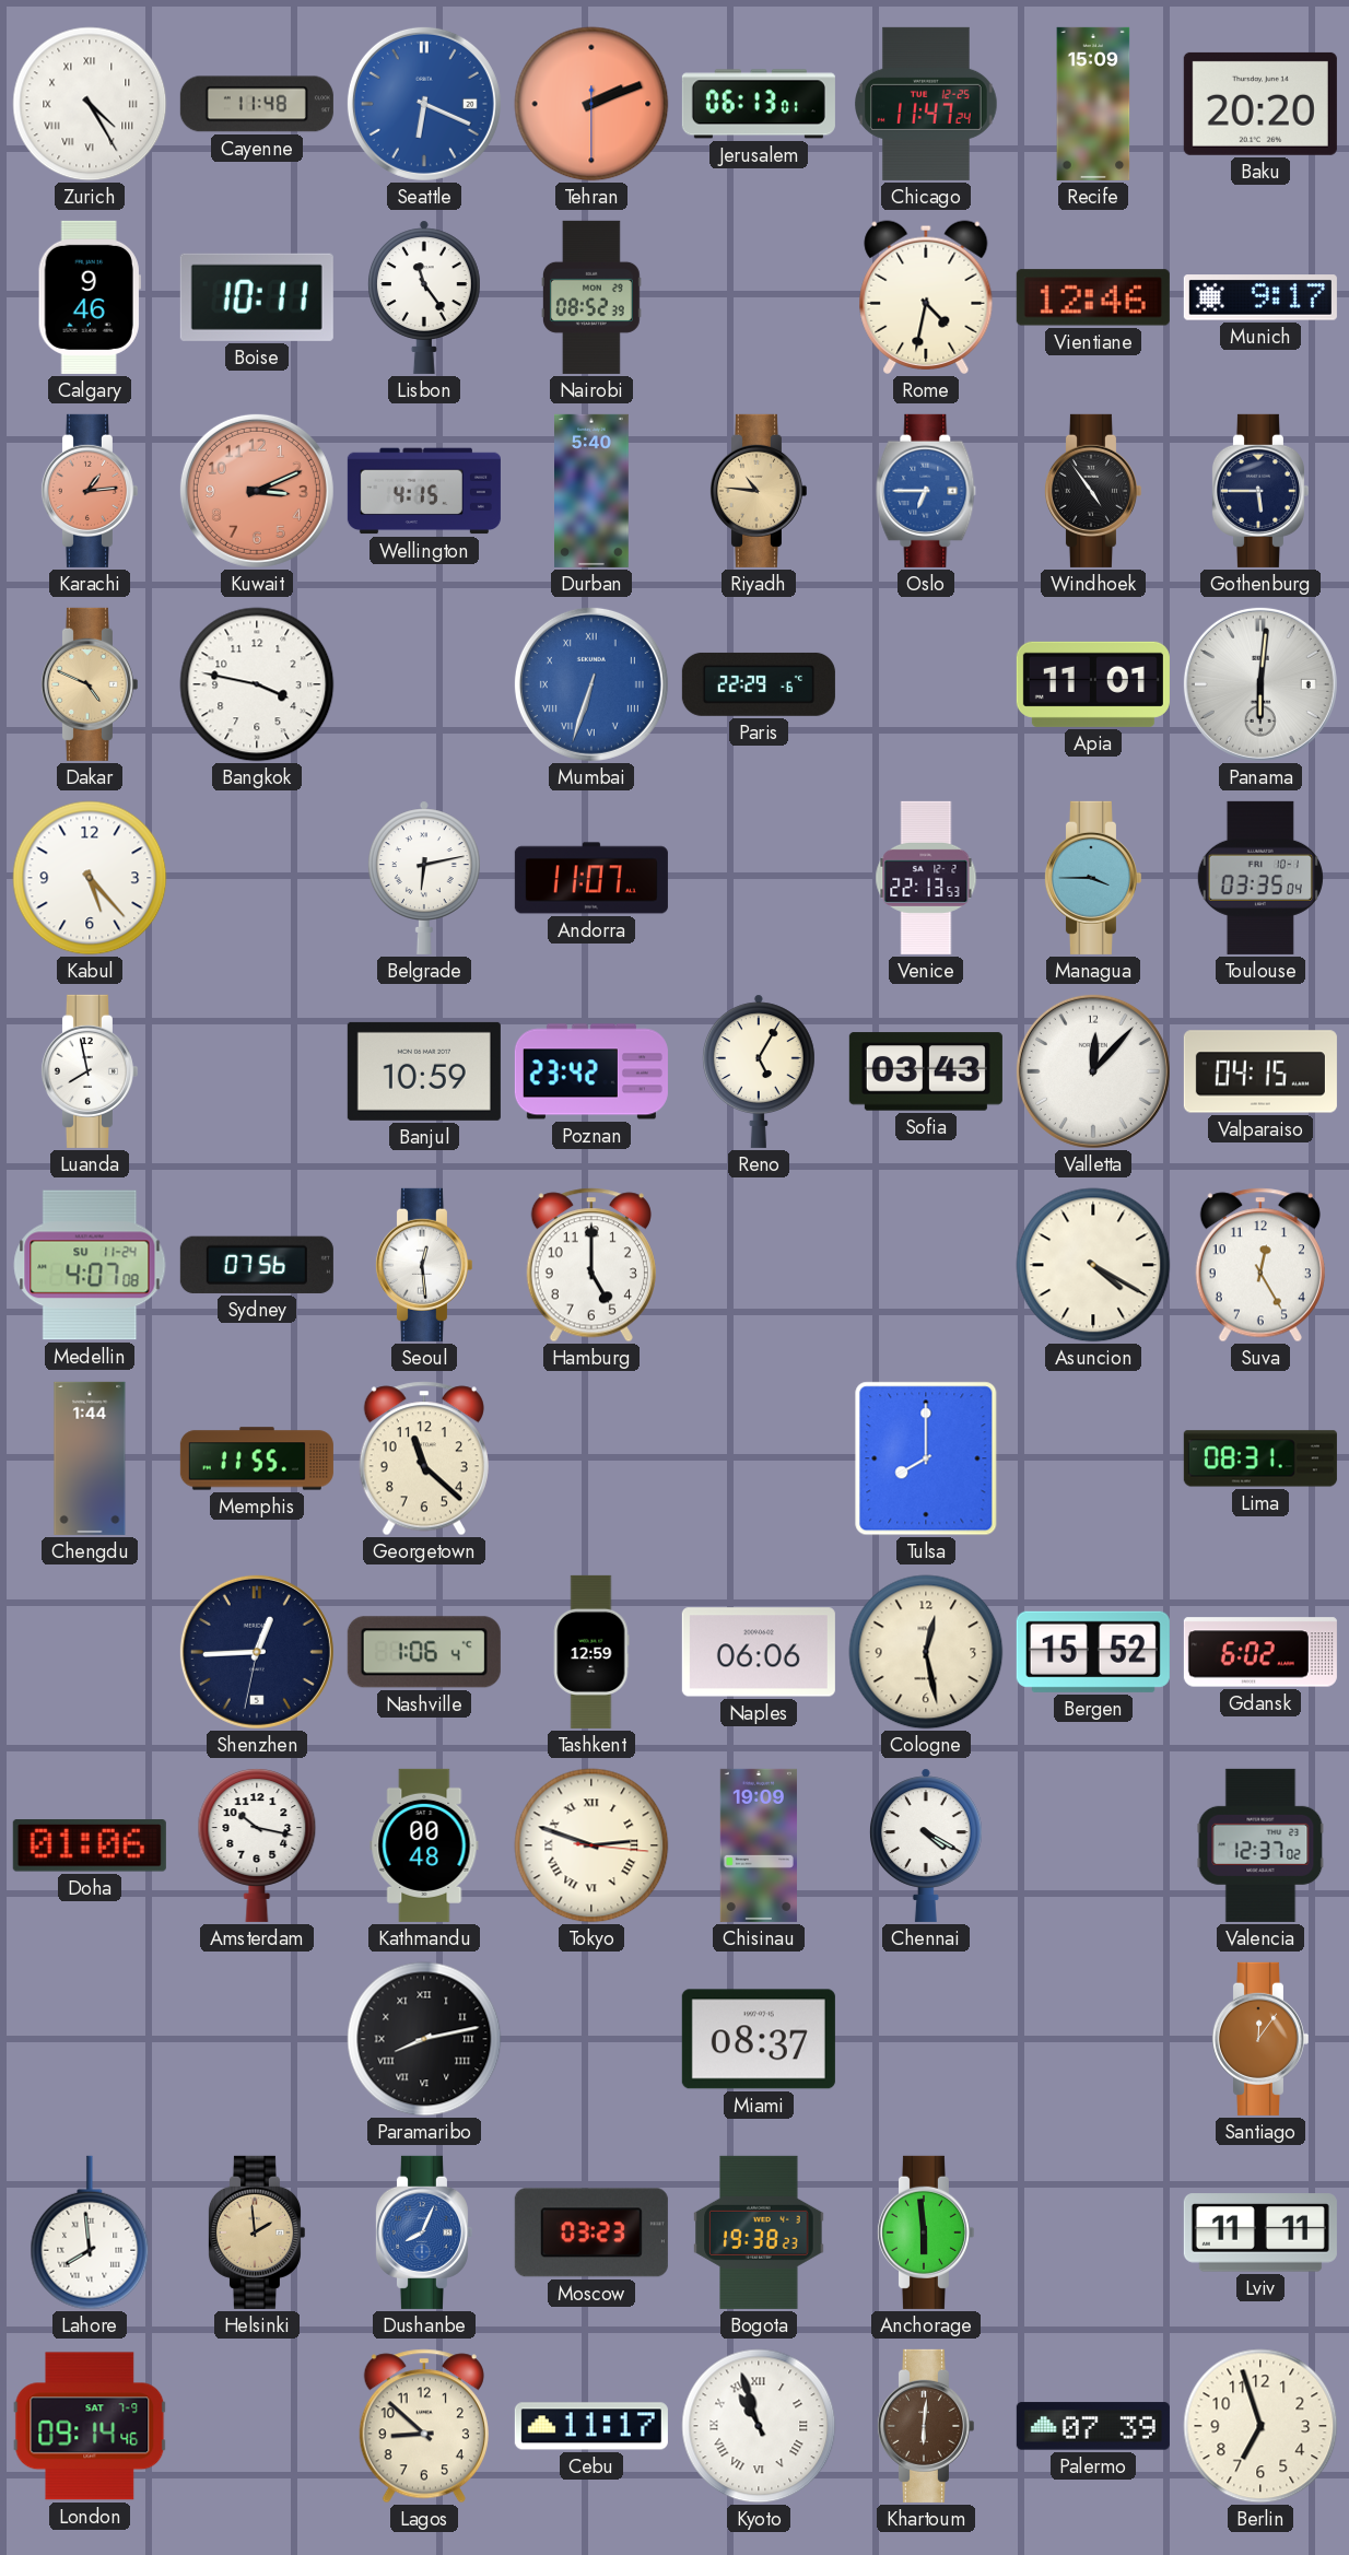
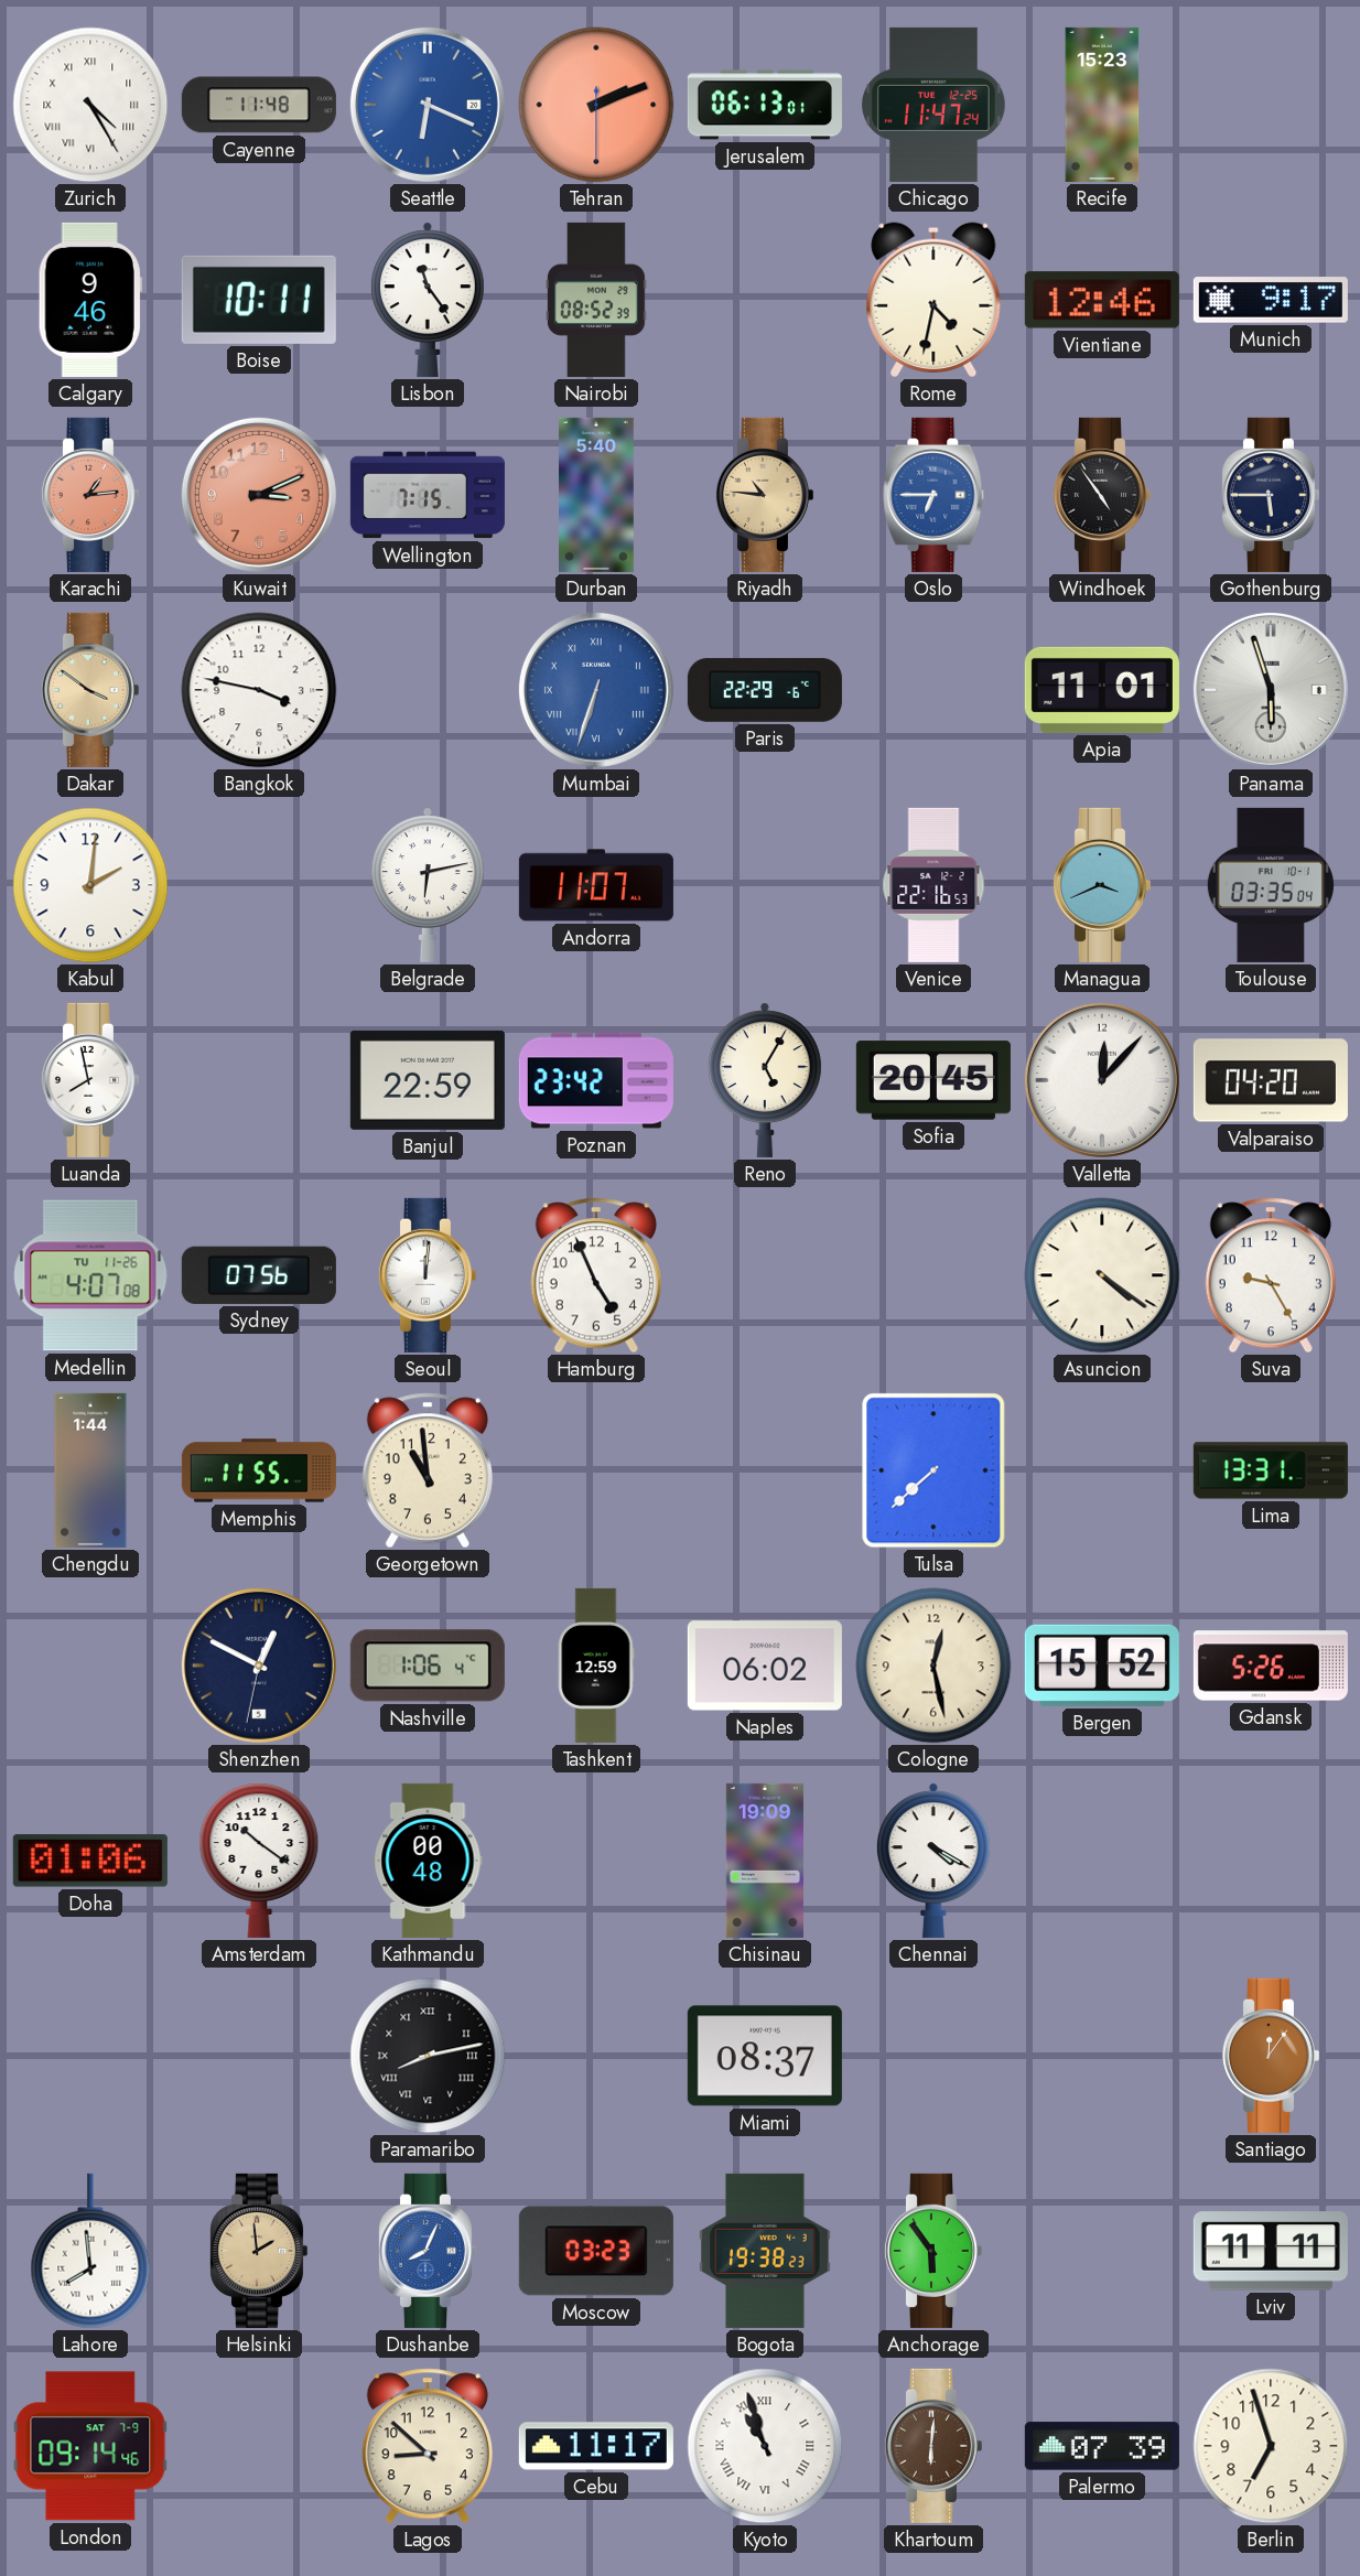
Recife: 15:09 -> 15:23 (1102, 105)
Baku: 20:20 -> none (1260, 104)
Wellington: 4:15 -> 7:15 (428, 495)
Dakar: 4:49 -> 3:51 (89, 690)
Panama: 6:01 -> 5:57 (1271, 690)
Kabul: 5:23 -> 2:01 (90, 885)
Venice: 22:13 -> 22:16 (933, 885)
Managua: 3:45 -> 3:41 (1101, 885)
Banjul: 10:59 -> 22:59 (428, 1080)
Sofia: 03:43 -> 20:45 (933, 1080)
Valparaiso: 04:15 -> 04:20 (1271, 1080)
Medellin date: SU 11-24 -> TU 11-26 (90, 1275)
Seoul: 12:29 -> 12:01 (427, 1275)
Hamburg: 5:00 -> 4:56 (596, 1275)
Asuncion: 4:20 -> 4:21 (1102, 1275)
Suva: 12:25 -> 9:25 (1271, 1275)
Georgetown: 11:22 -> 10:59 (428, 1470)
Tulsa: 8:00 -> 7:38 (933, 1470)
Lima: 08:31 -> 13:31 (1271, 1470)
Shenzhen: 12:44 -> 12:49 (259, 1666)
Naples: 06:06 -> 06:02 (765, 1666)
Gdansk: 6:02 -> 5:26 (1271, 1666)
Amsterdam: 10:17 -> 10:21 (259, 1861)
Tokyo: 2:48 -> none (591, 1845)
Valencia: 12:37 -> none (1260, 1845)
Anchorage: 5:59 -> 5:54 (932, 2251)
